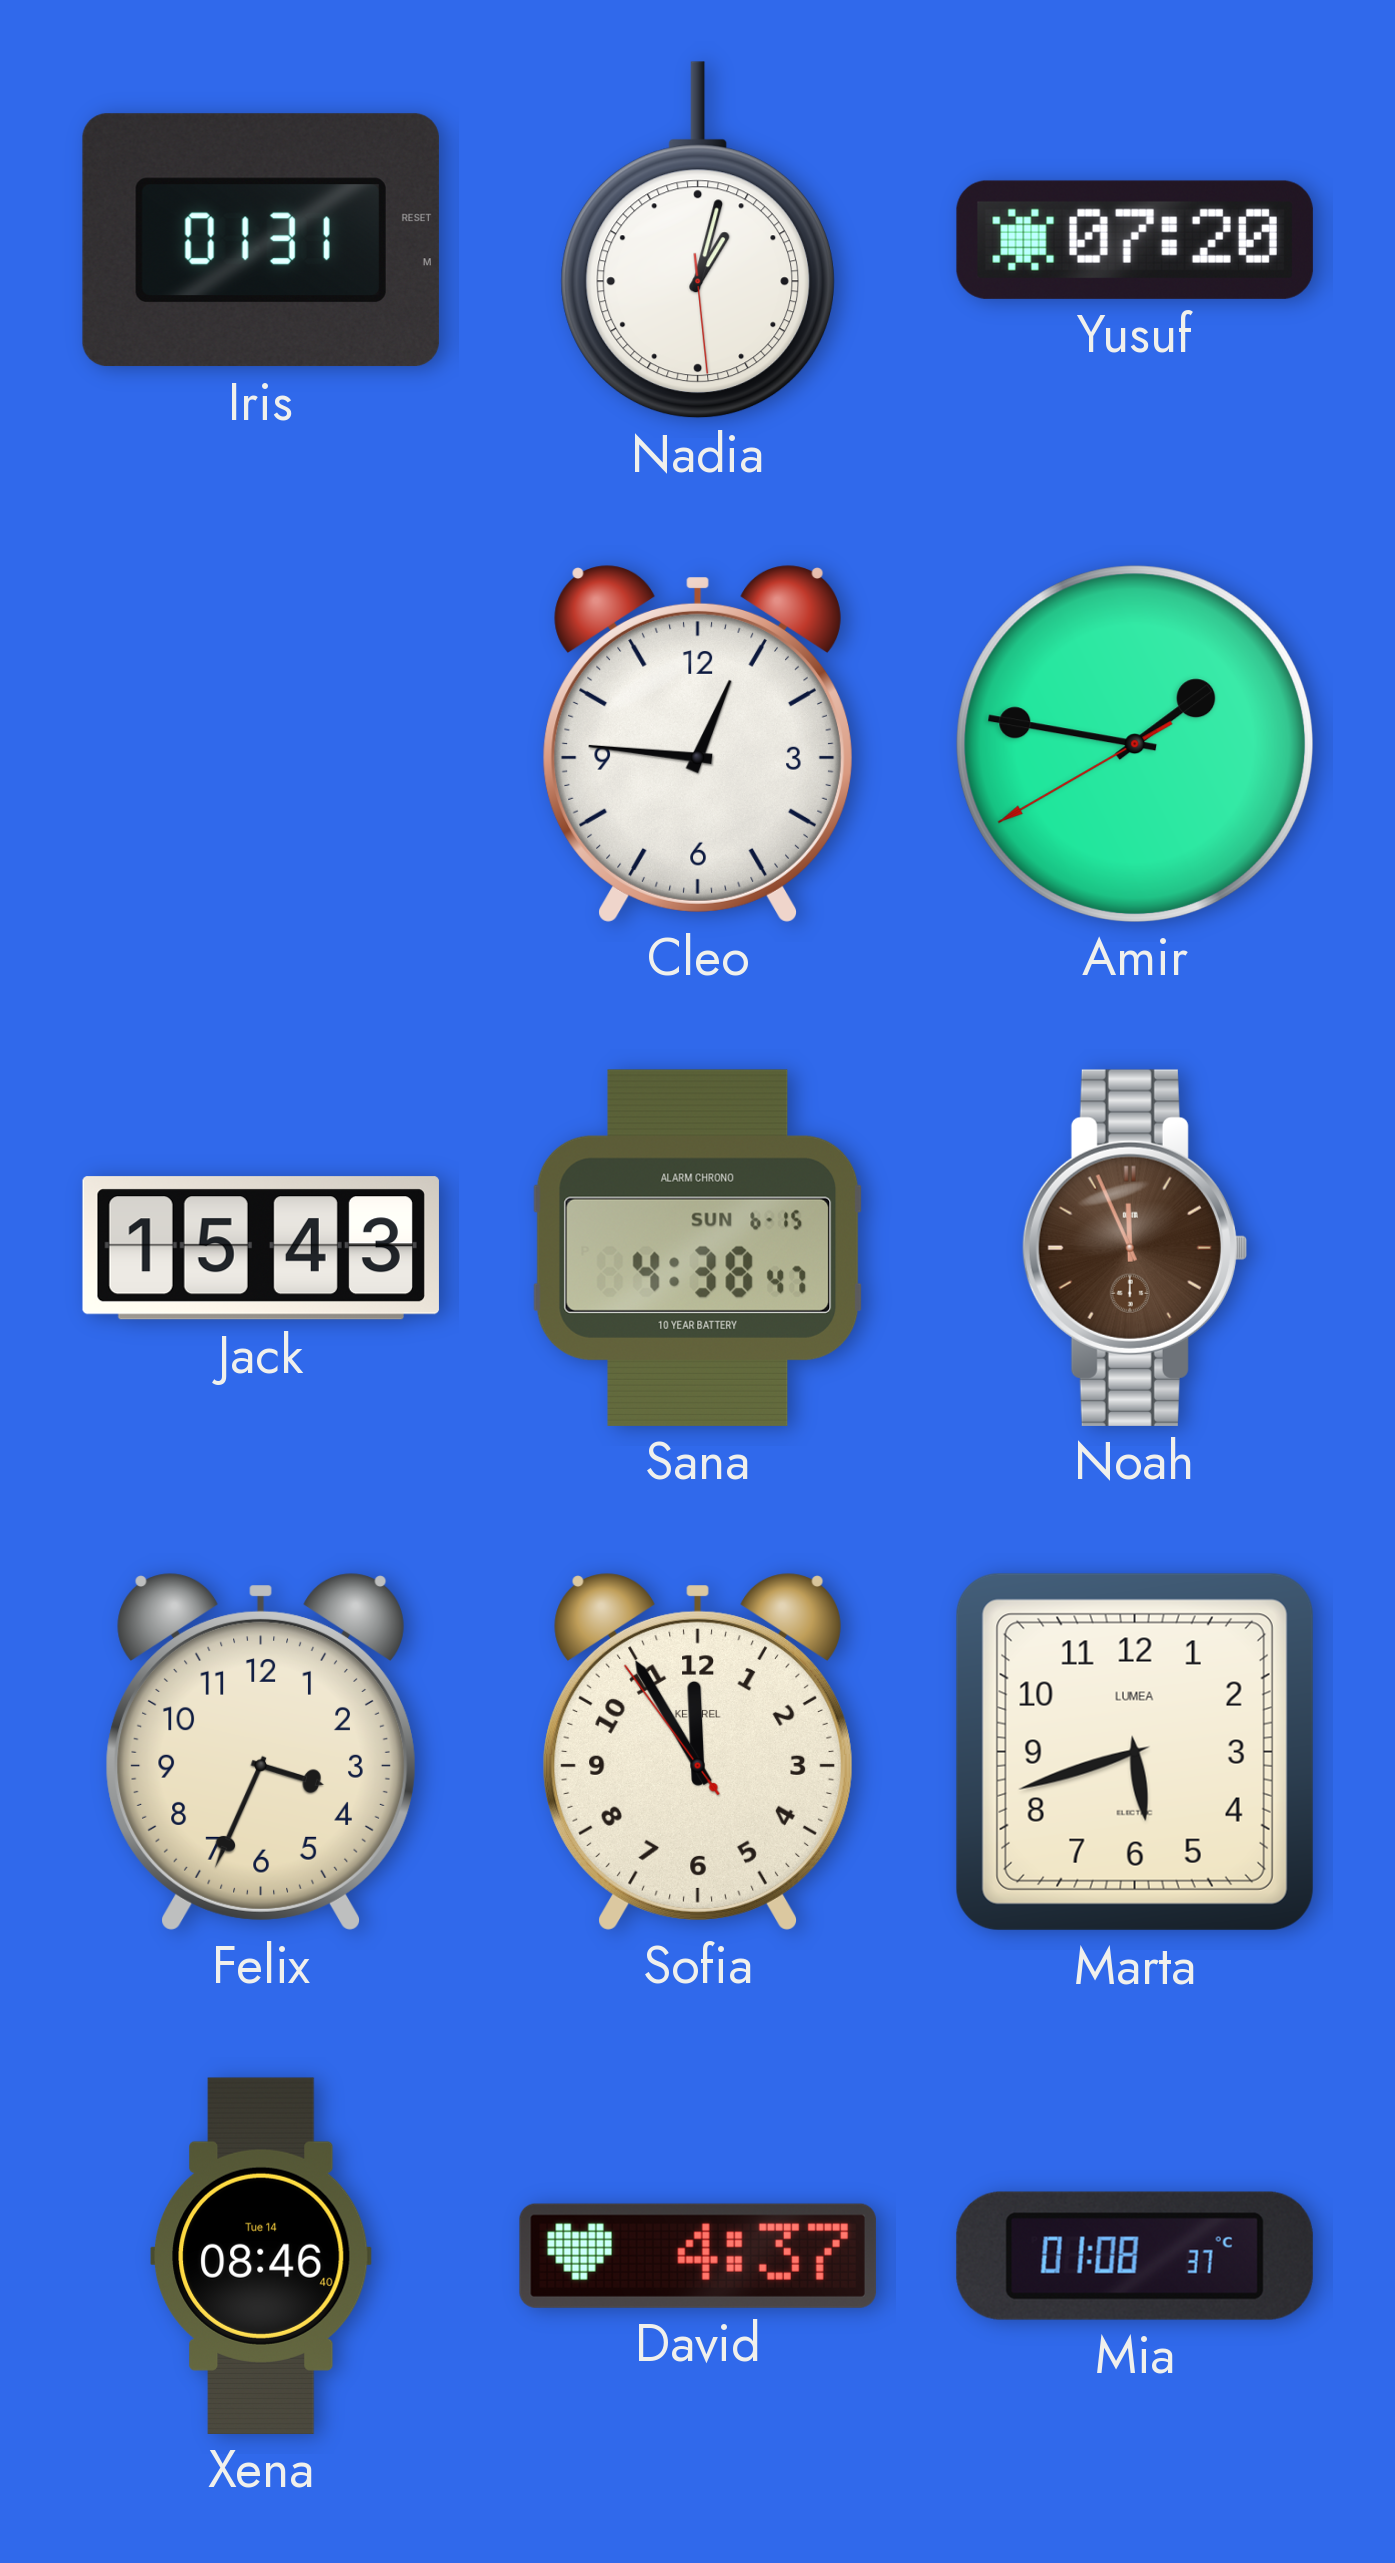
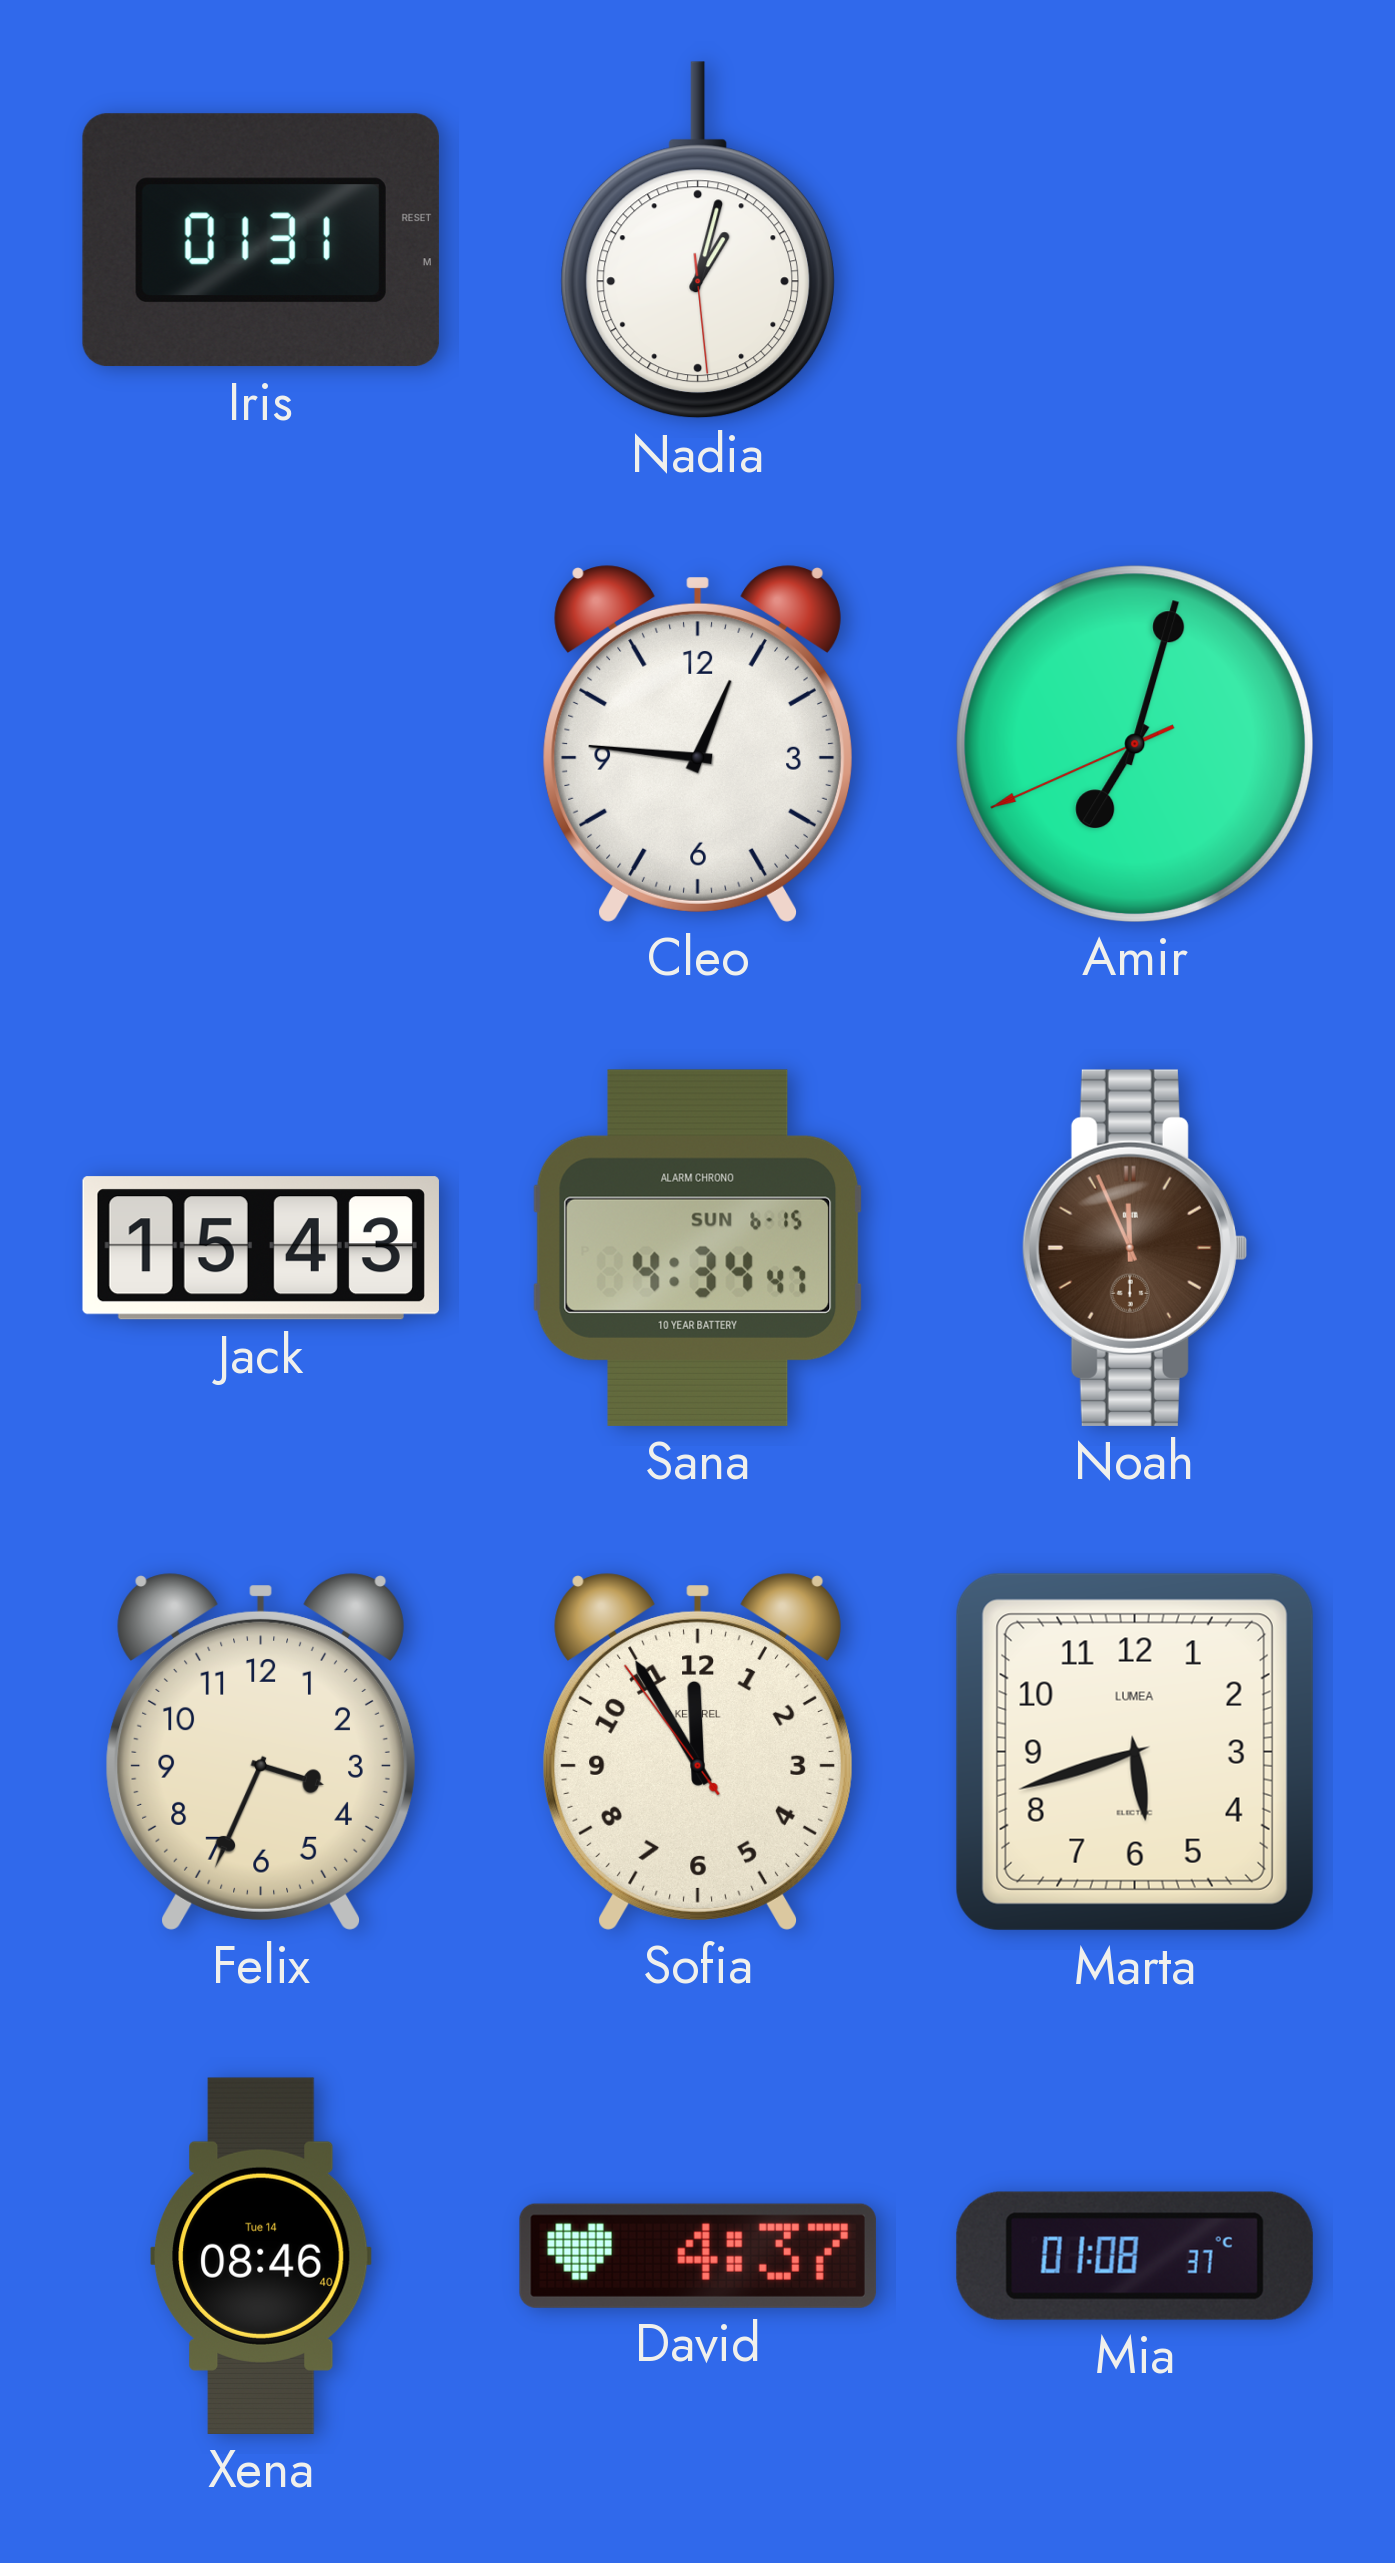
Yusuf: 07:20 -> none (1135, 240)
Amir: 1:46 -> 7:02 (1135, 744)
Sana: 4:38 -> 4:34 (698, 1248)
